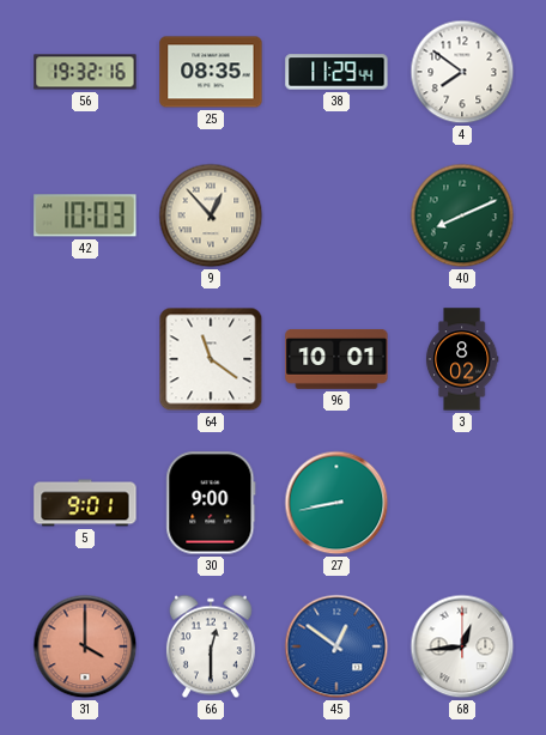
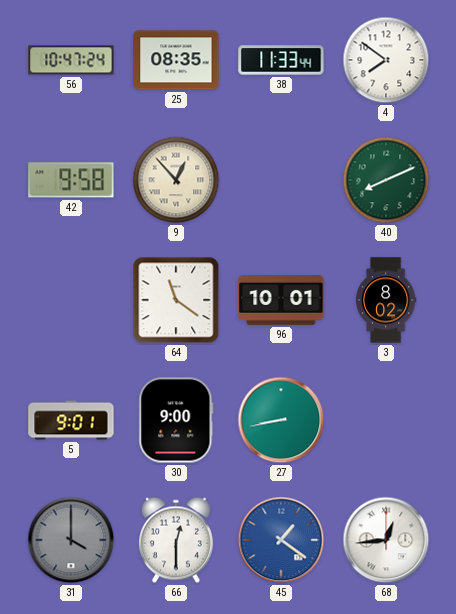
56: 19:32 -> 10:47 (71, 60)
38: 11:29 -> 11:33 (281, 60)
42: 10:03 -> 9:58 (71, 180)
31 dial: salmon -> grey (71, 540)
45: 12:51 -> 1:21 (281, 540)
